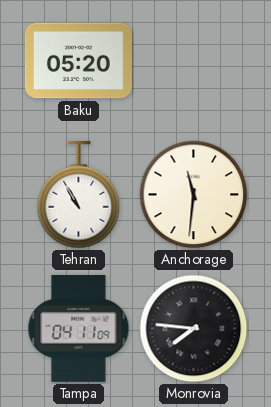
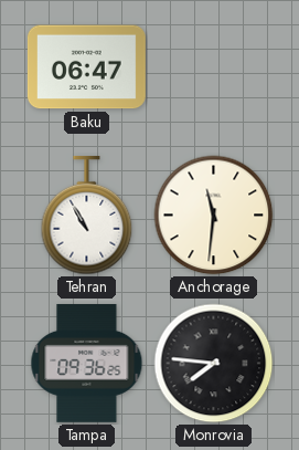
Baku: 05:20 -> 06:47 (86, 67)
Tampa: 04:11 -> 09:36 (87, 363)
